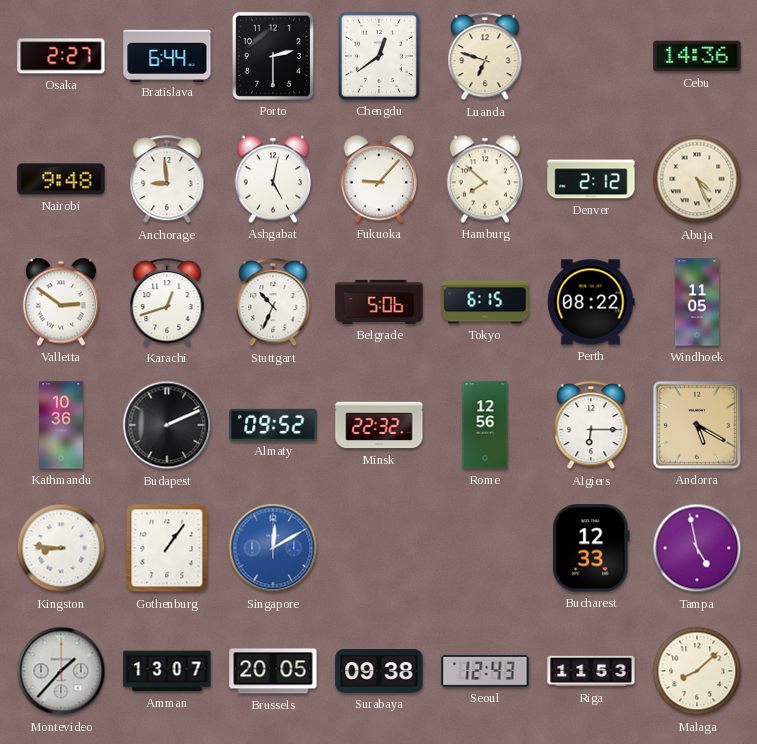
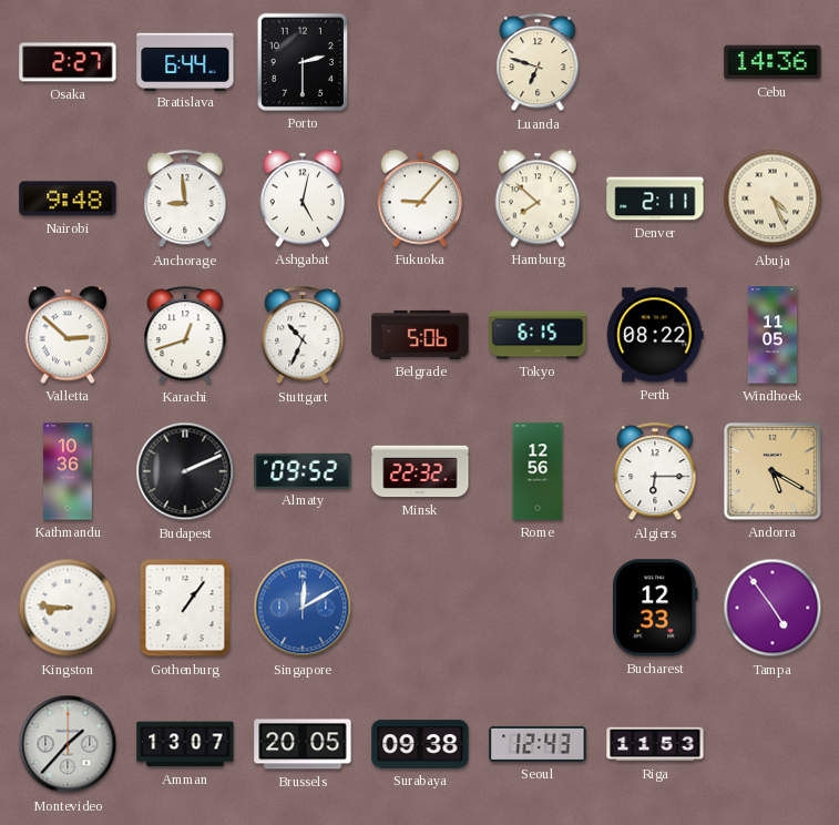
Chengdu: 12:39 -> none (379, 56)
Denver: 2:12 -> 2:11 (655, 198)
Valletta: 2:51 -> 2:52 (68, 335)
Tampa: 4:58 -> 4:54 (773, 608)
Malaga: 8:08 -> none (697, 671)
